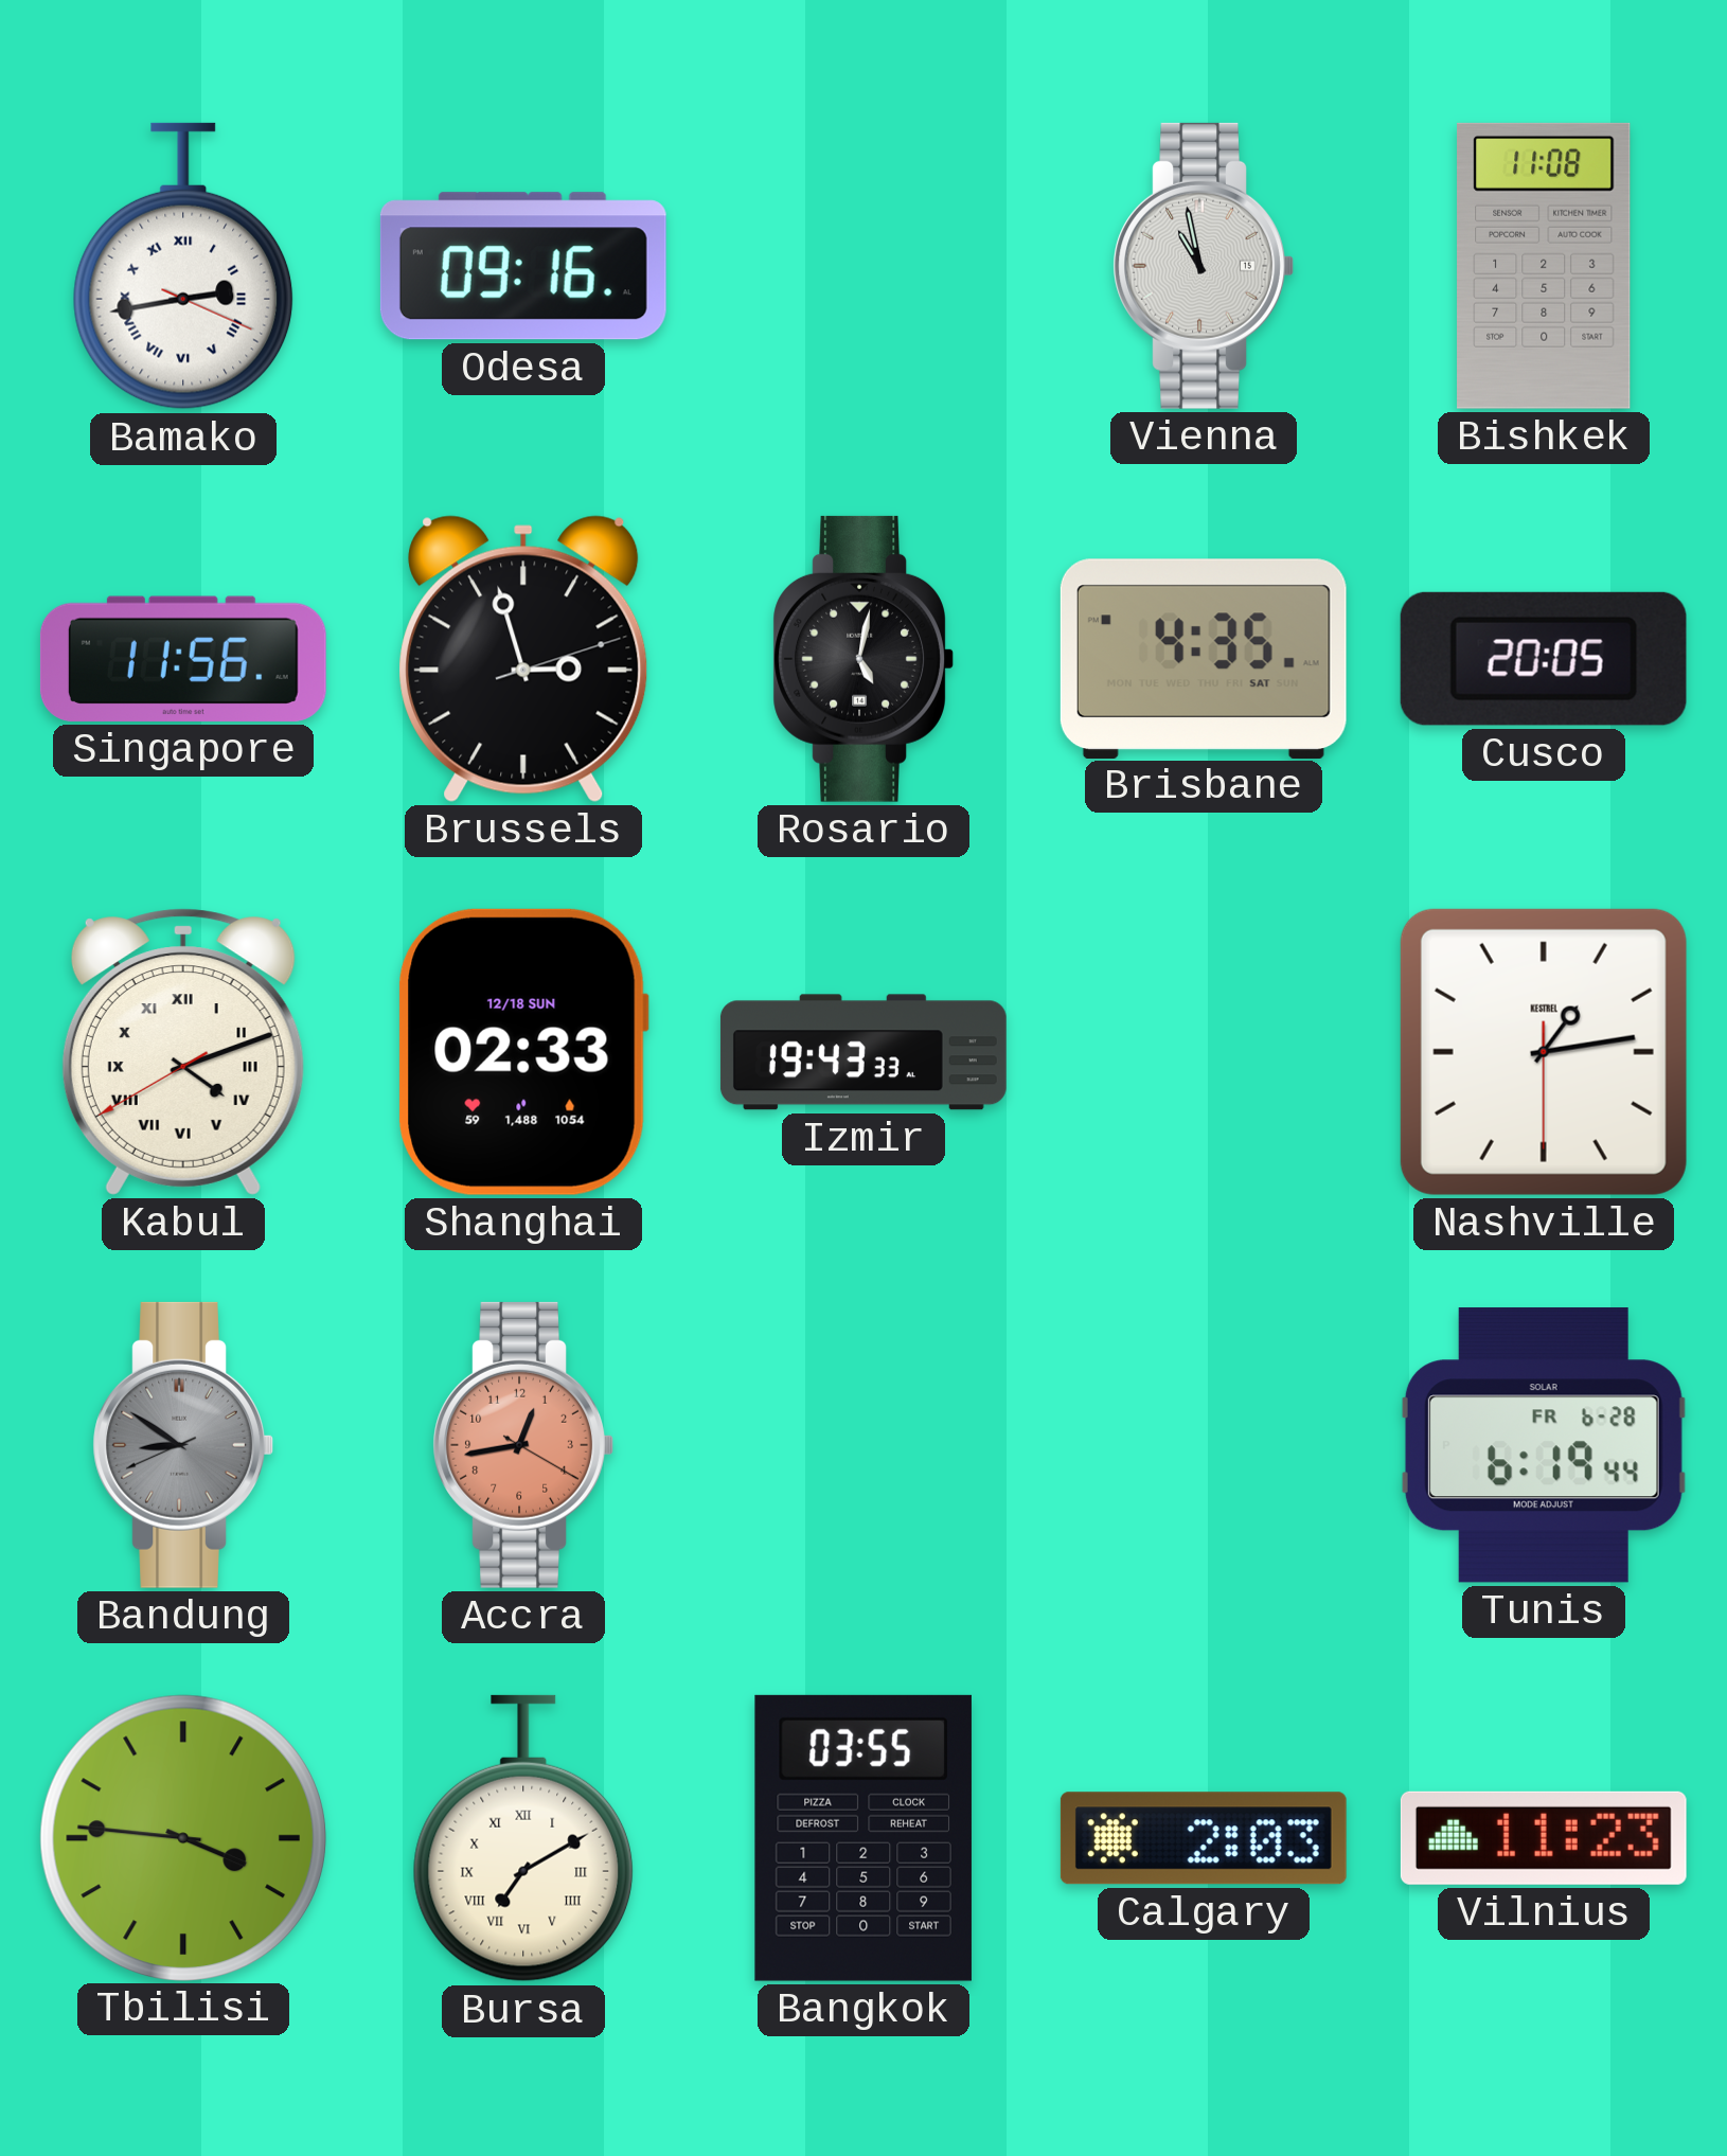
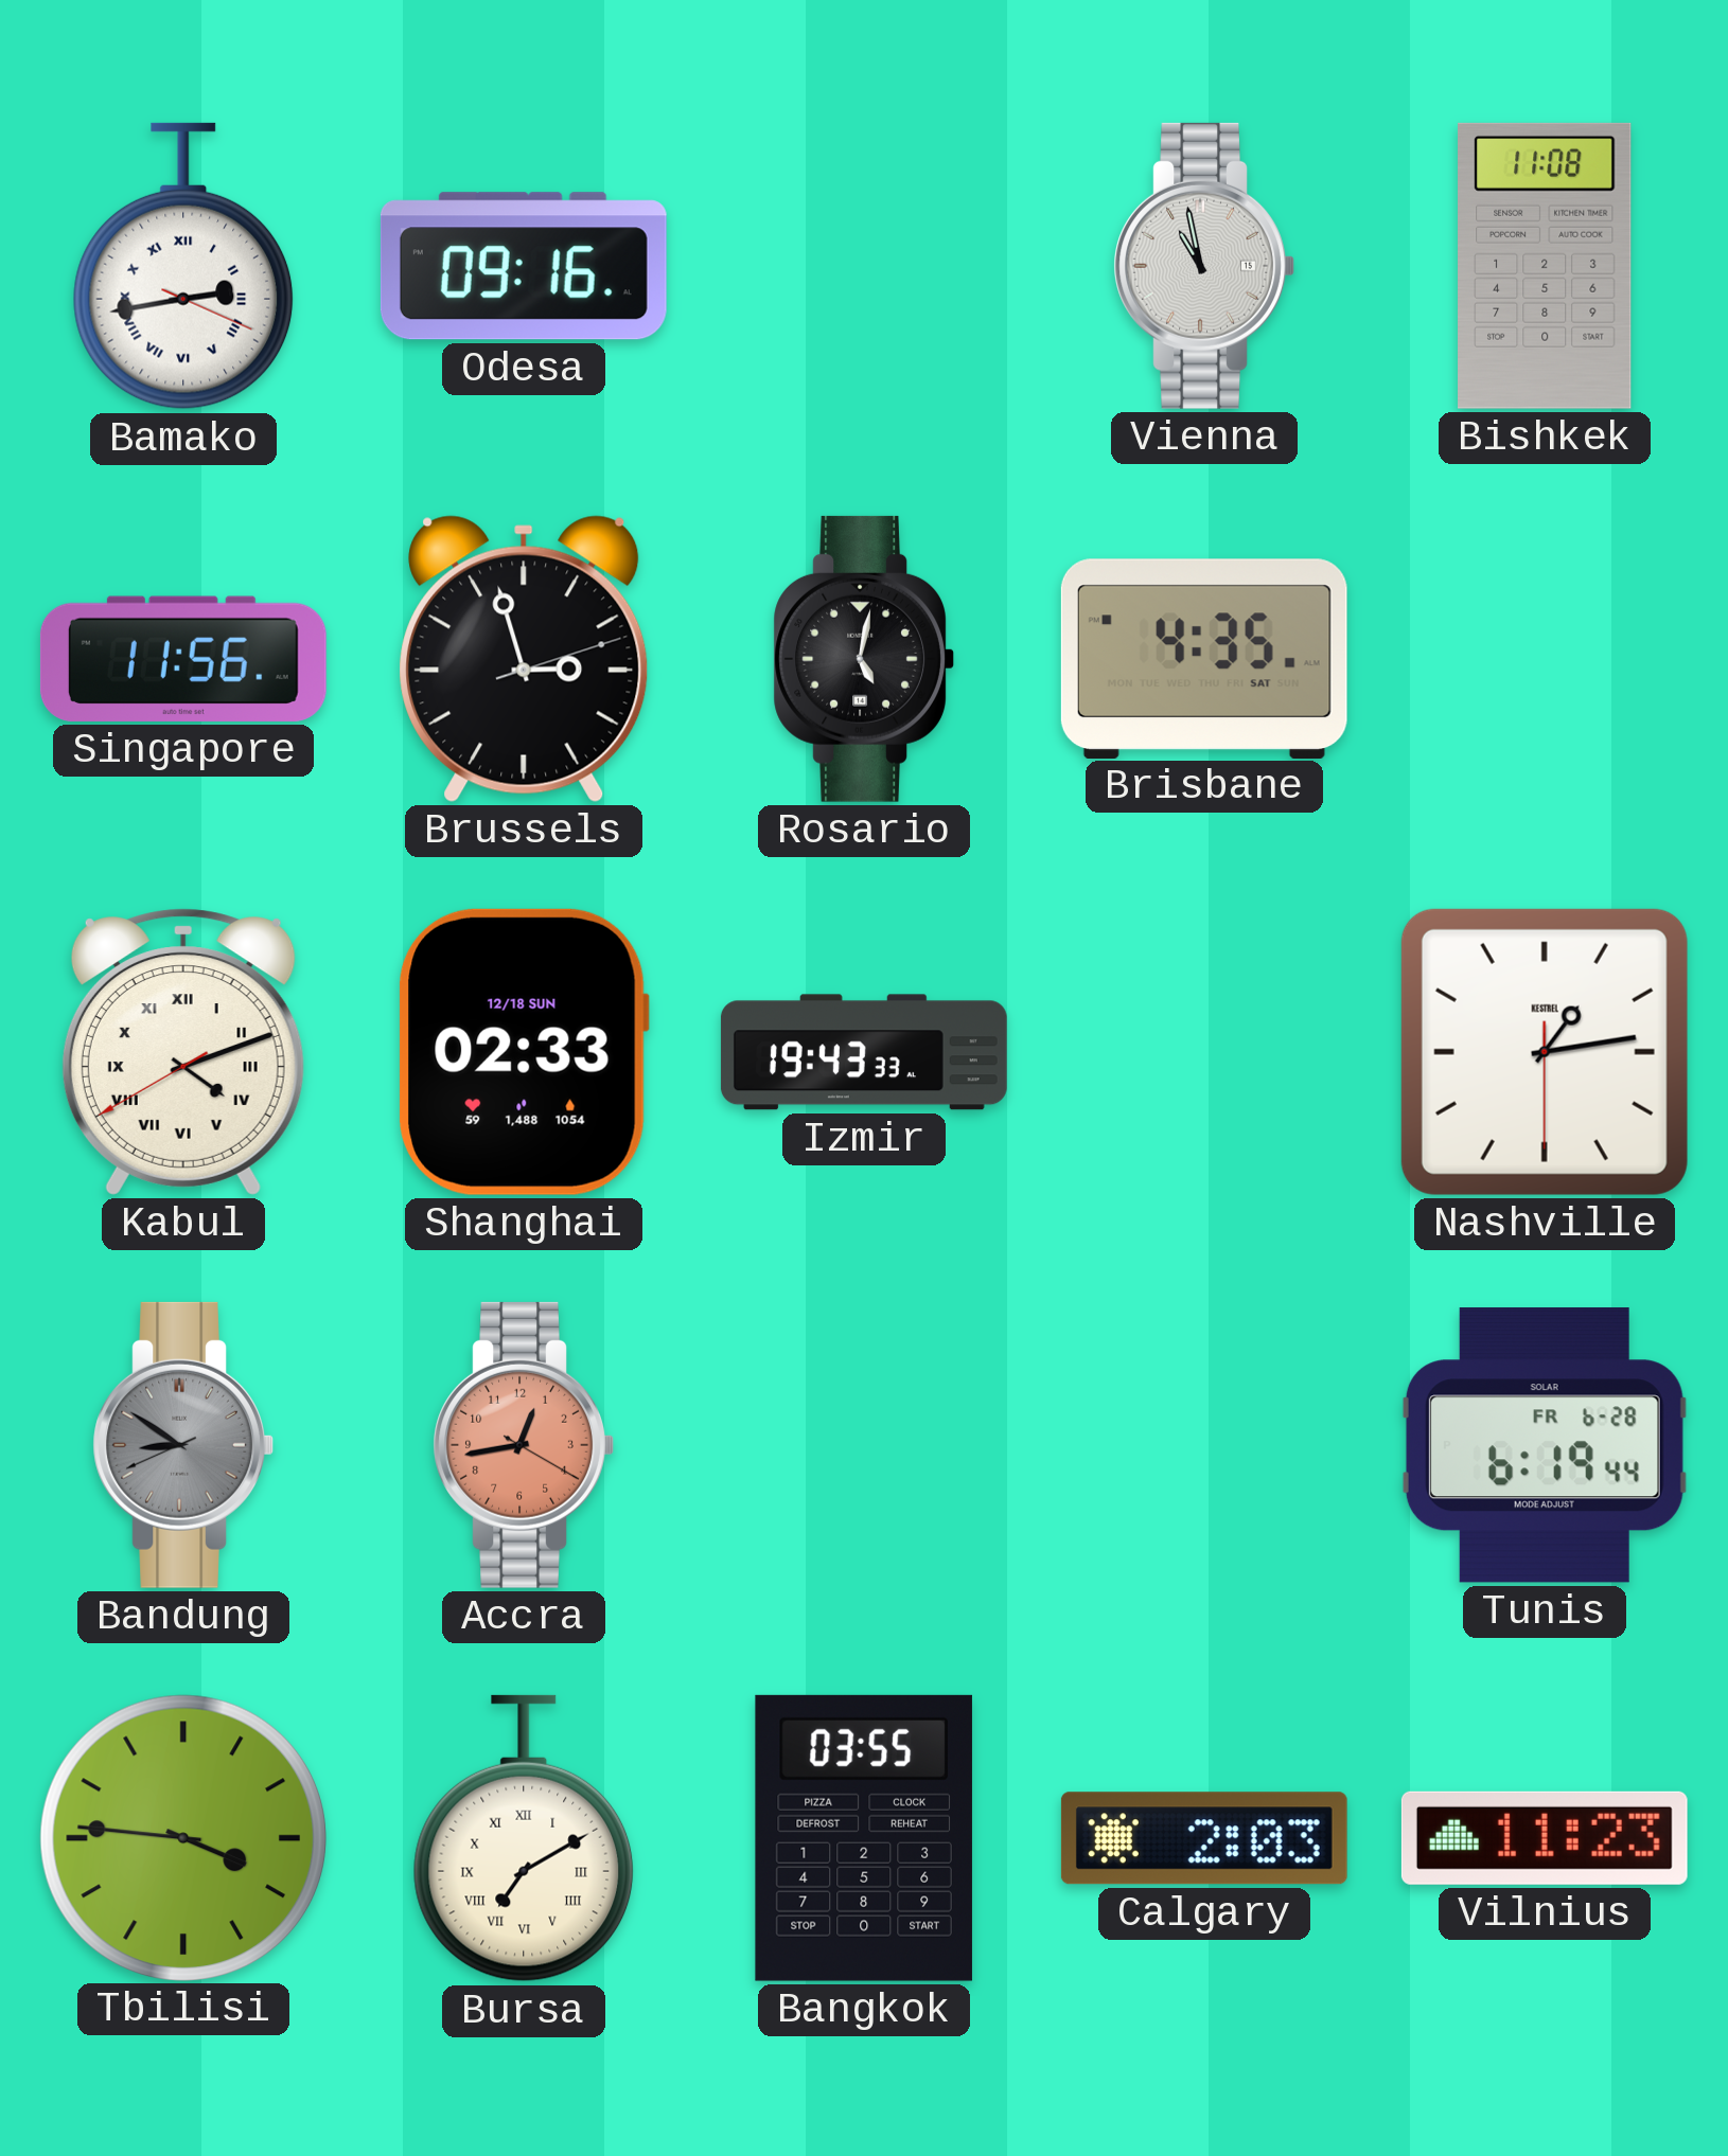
Cusco: 20:05 -> none (1544, 659)
